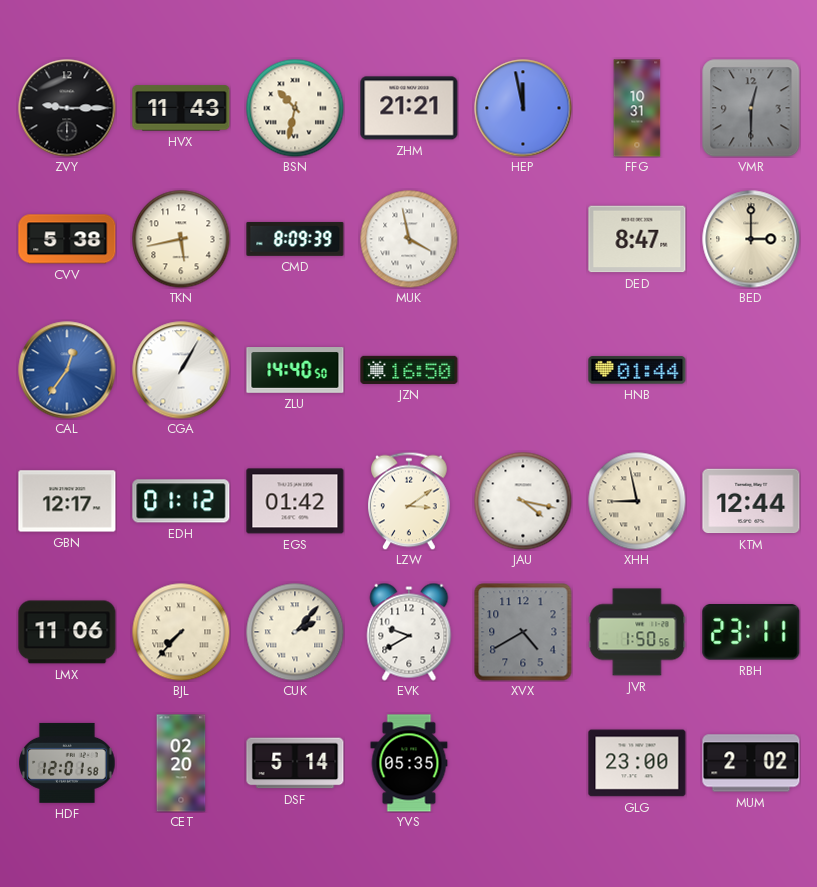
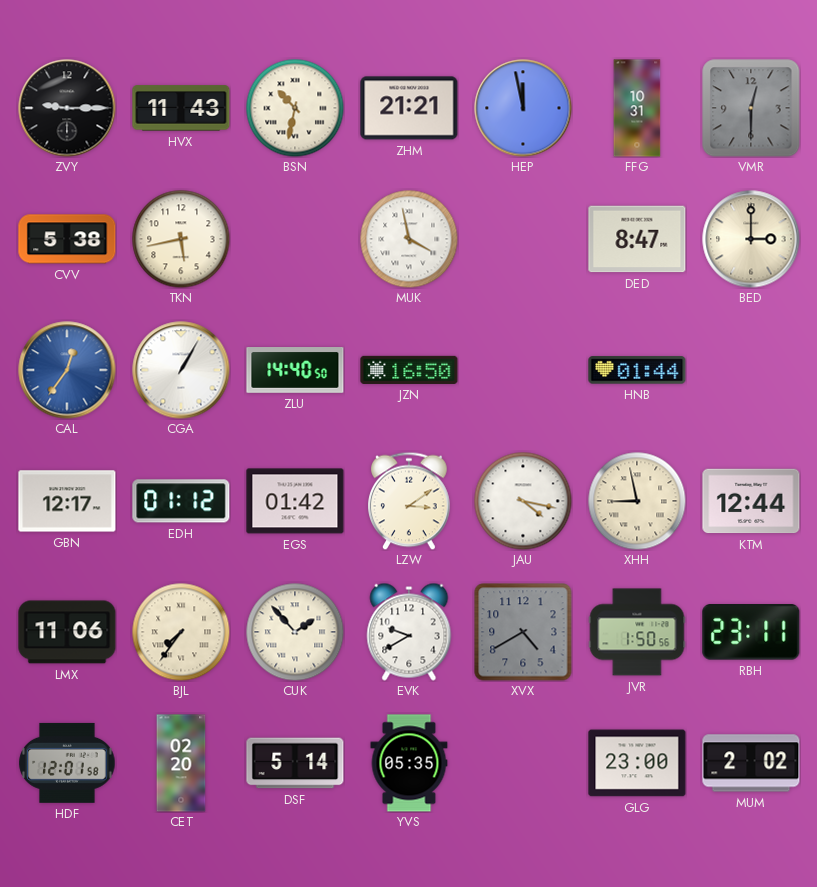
CMD: 8:09 -> none (295, 239)
BJL: 7:37 -> 7:36 (181, 632)
CUK: 2:07 -> 1:53 (295, 632)
